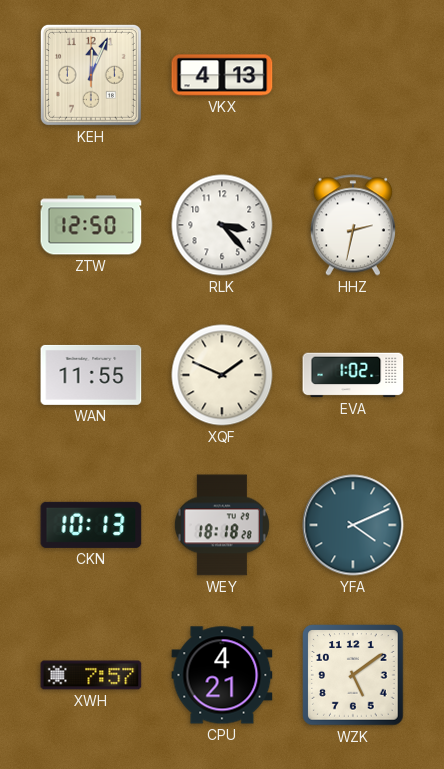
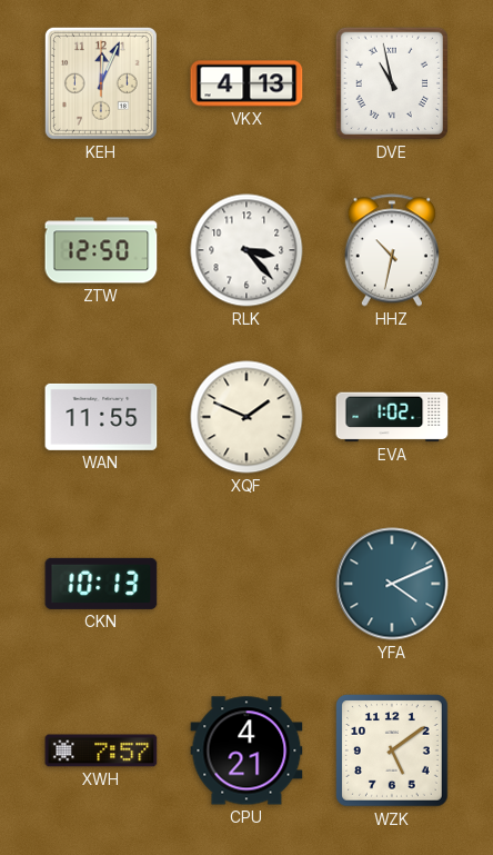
DVE: none -> 10:58 (392, 83)
HHZ: 2:32 -> 10:32 (392, 250)
WEY: 18:18 -> none (222, 525)
